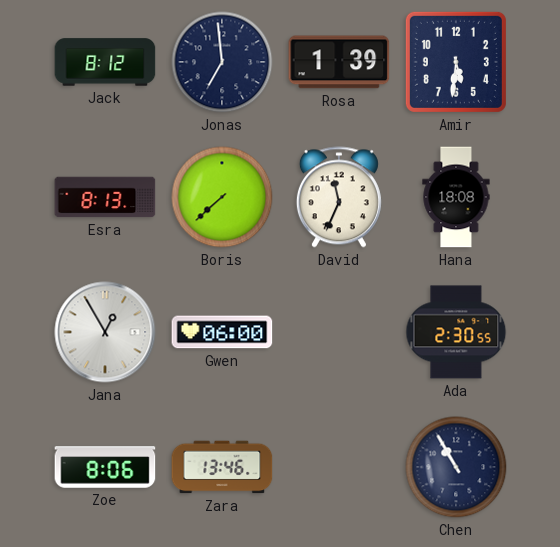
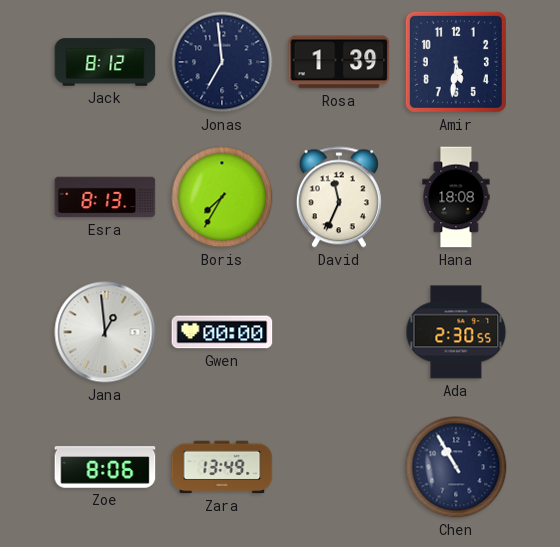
Boris: 7:38 -> 7:35 (222, 197)
Jana: 12:55 -> 12:59 (105, 332)
Gwen: 06:00 -> 00:00 (222, 332)
Zara: 13:46 -> 13:49 (222, 467)
